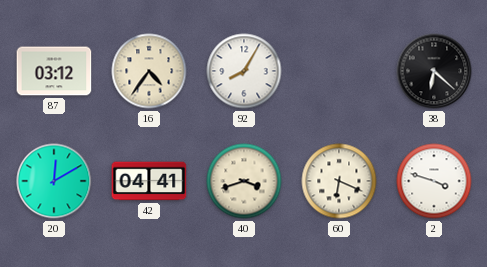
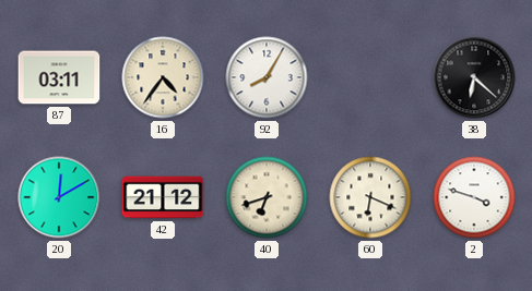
87: 03:12 -> 03:11 (59, 77)
42: 04:41 -> 21:12 (163, 197)
40: 3:42 -> 6:42 (267, 197)
